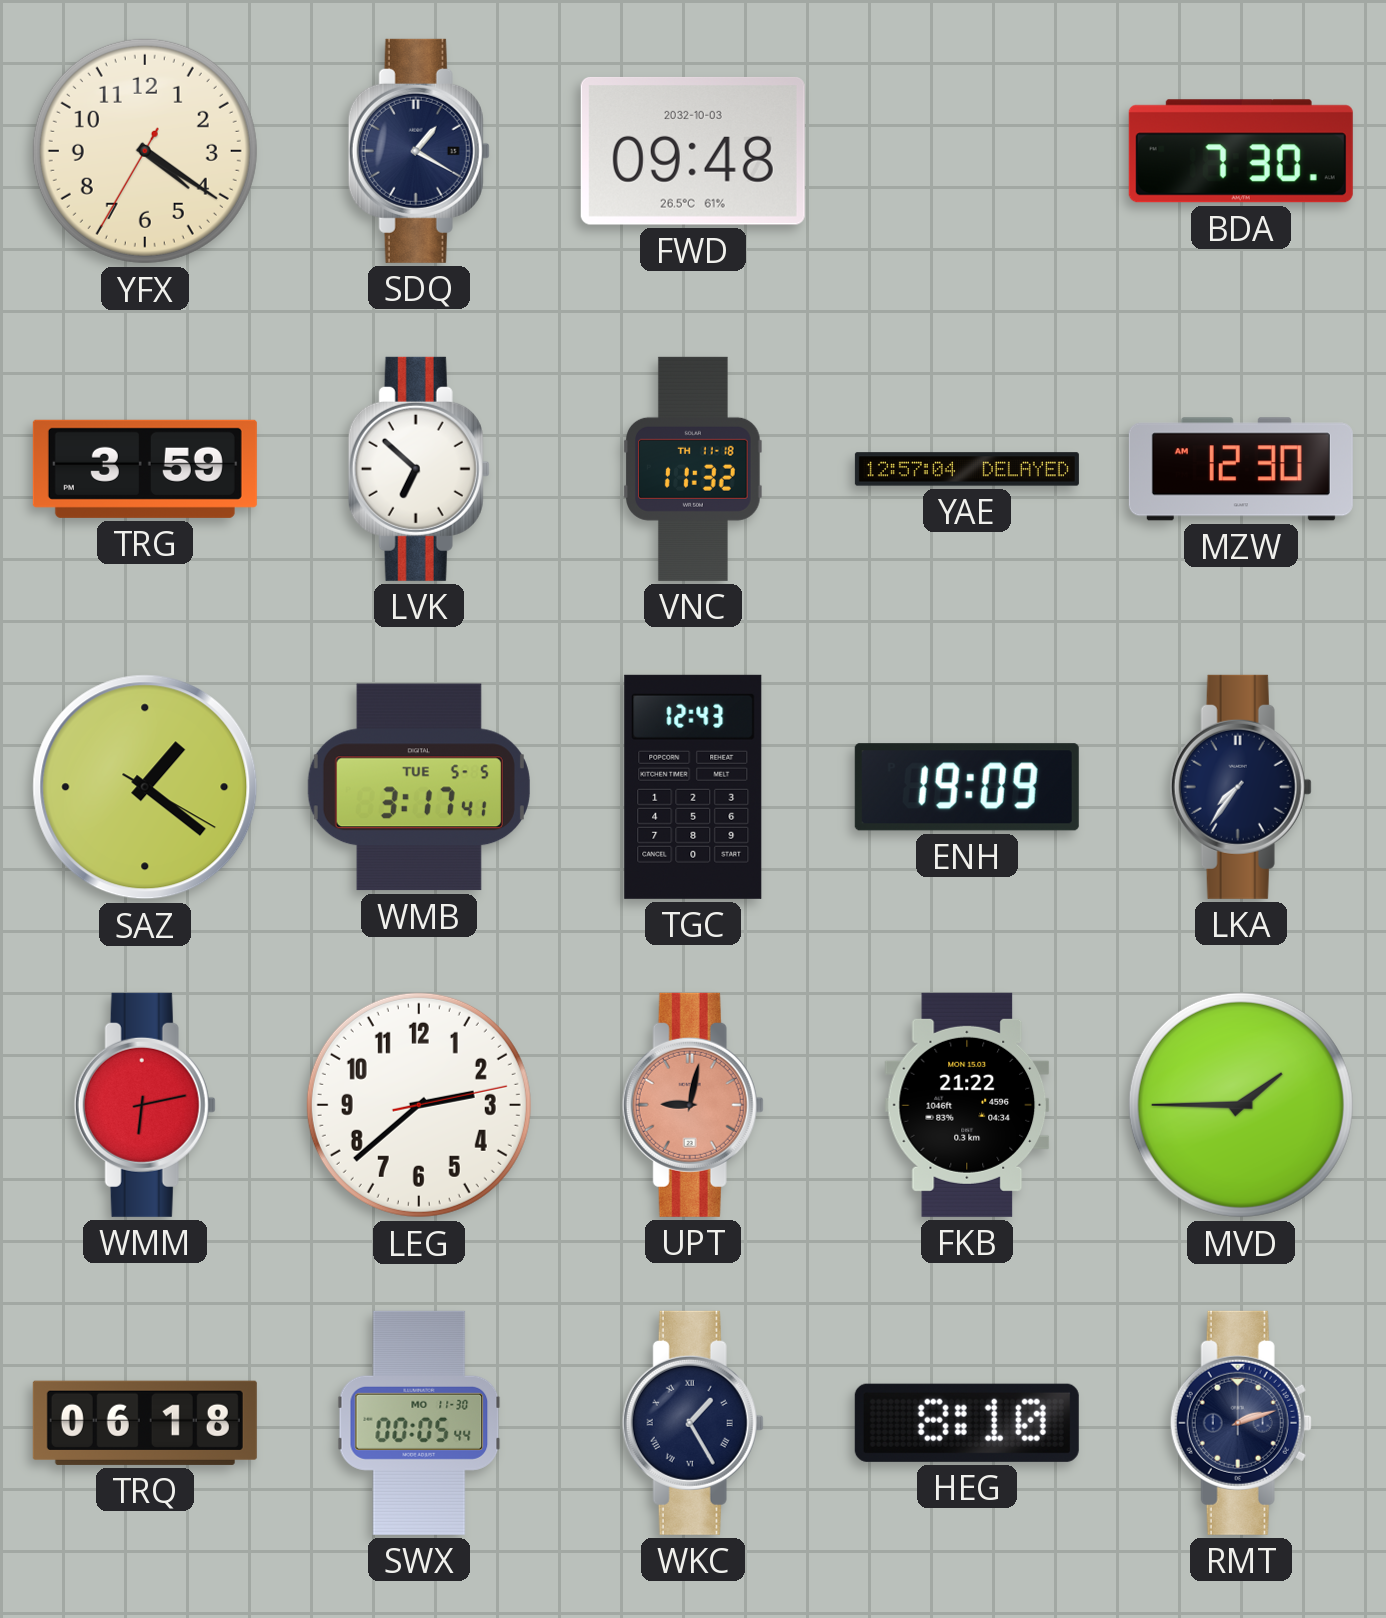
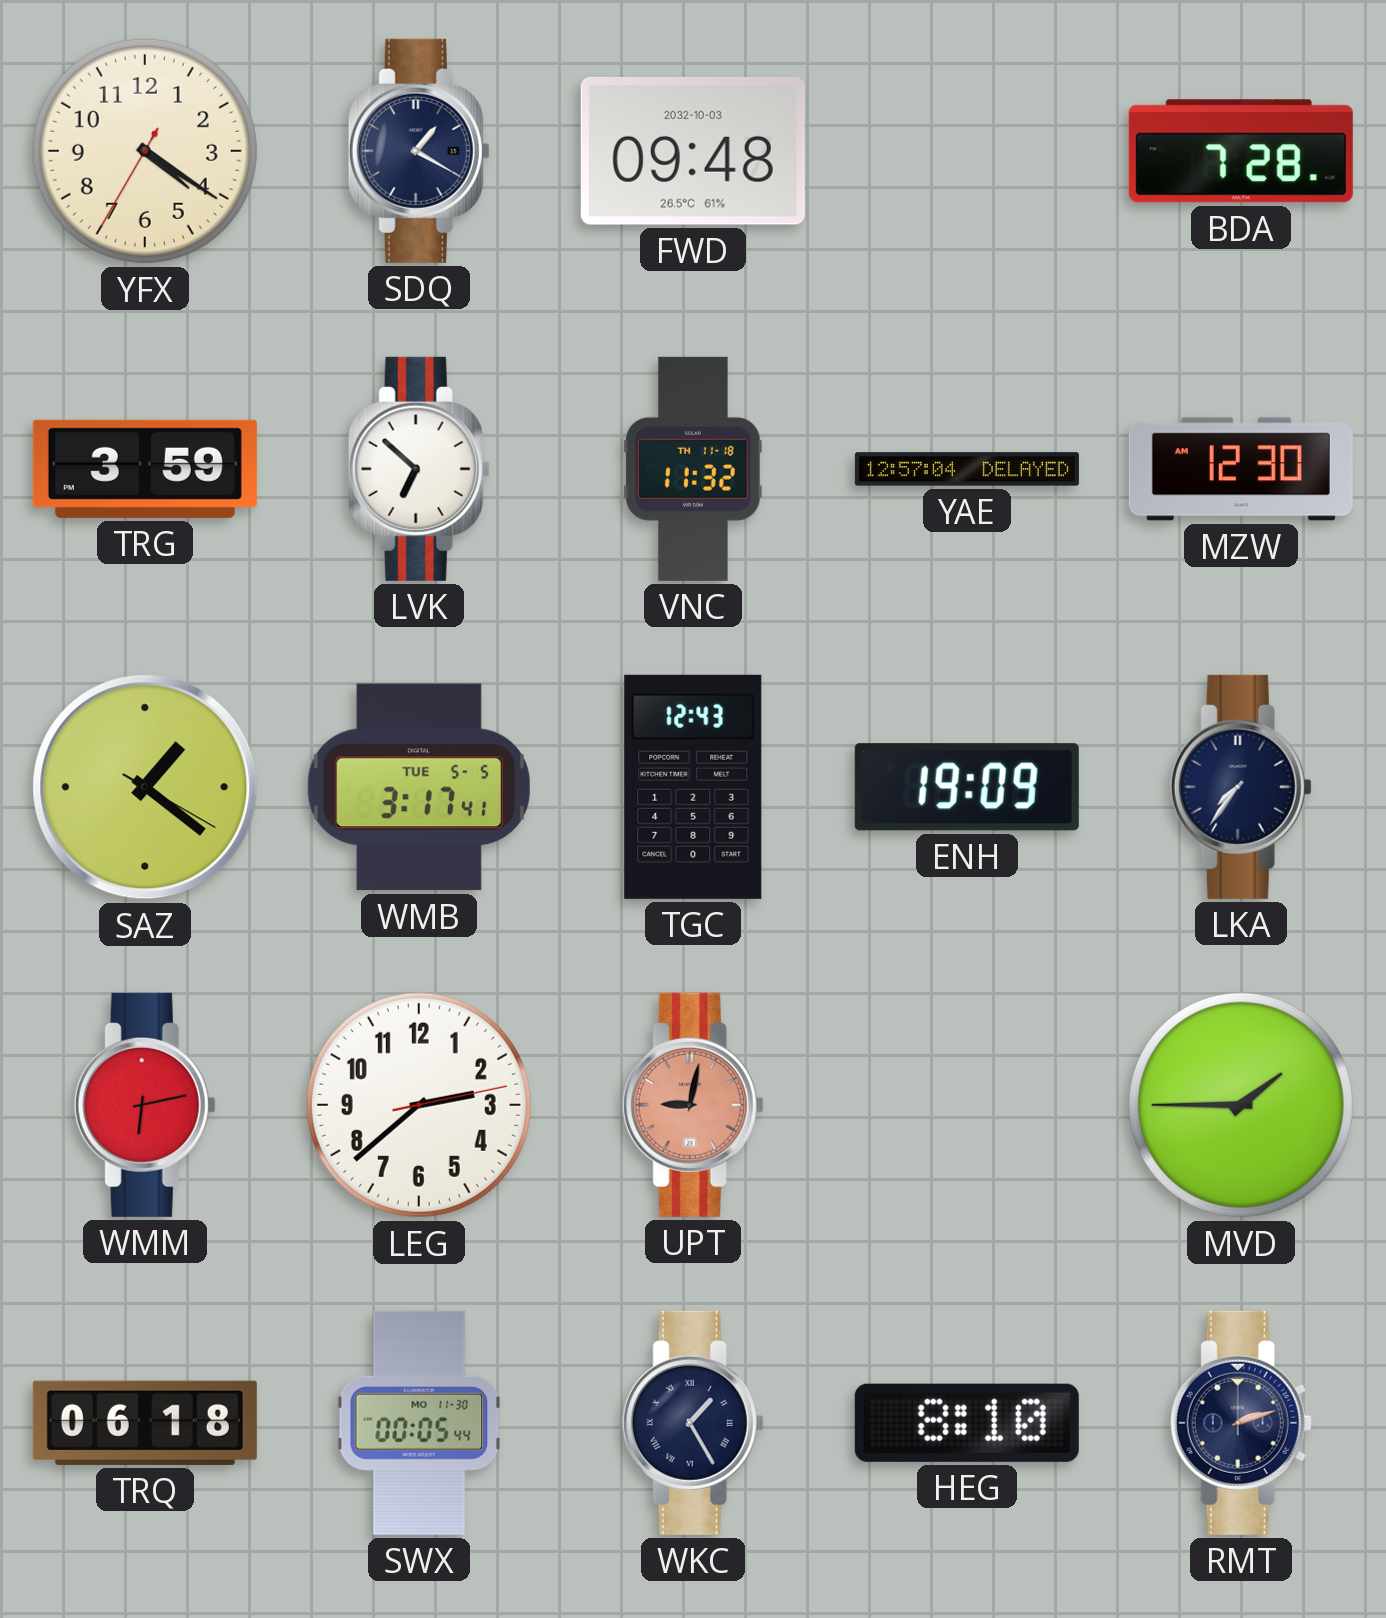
BDA: 7:30 -> 7:28 (1241, 151)
FKB: 21:22 -> none (967, 1105)
